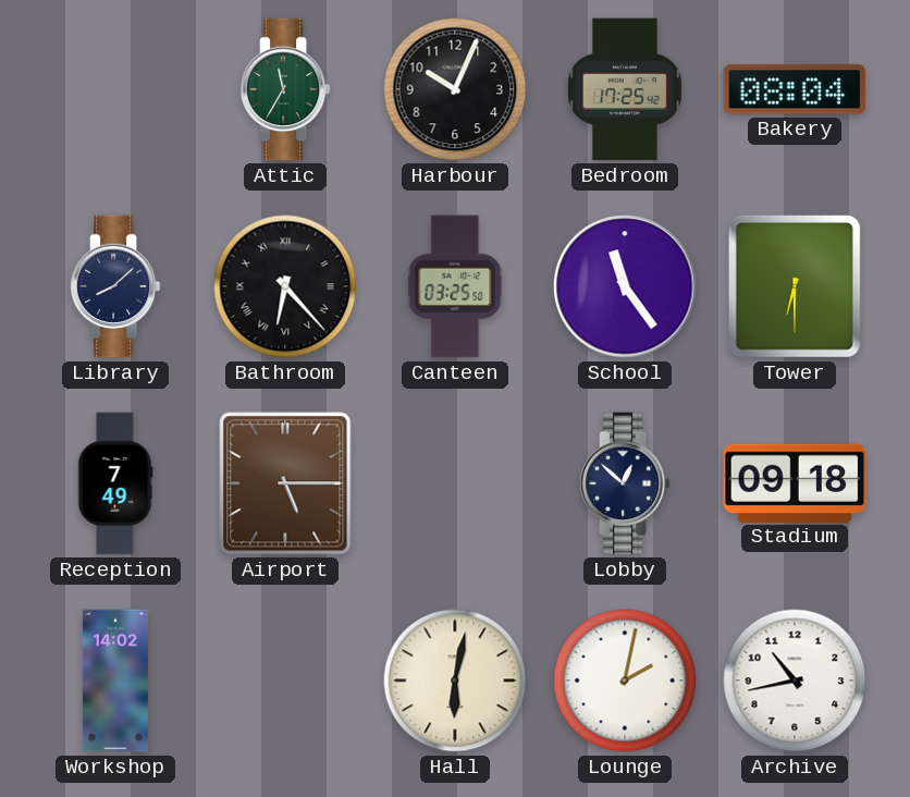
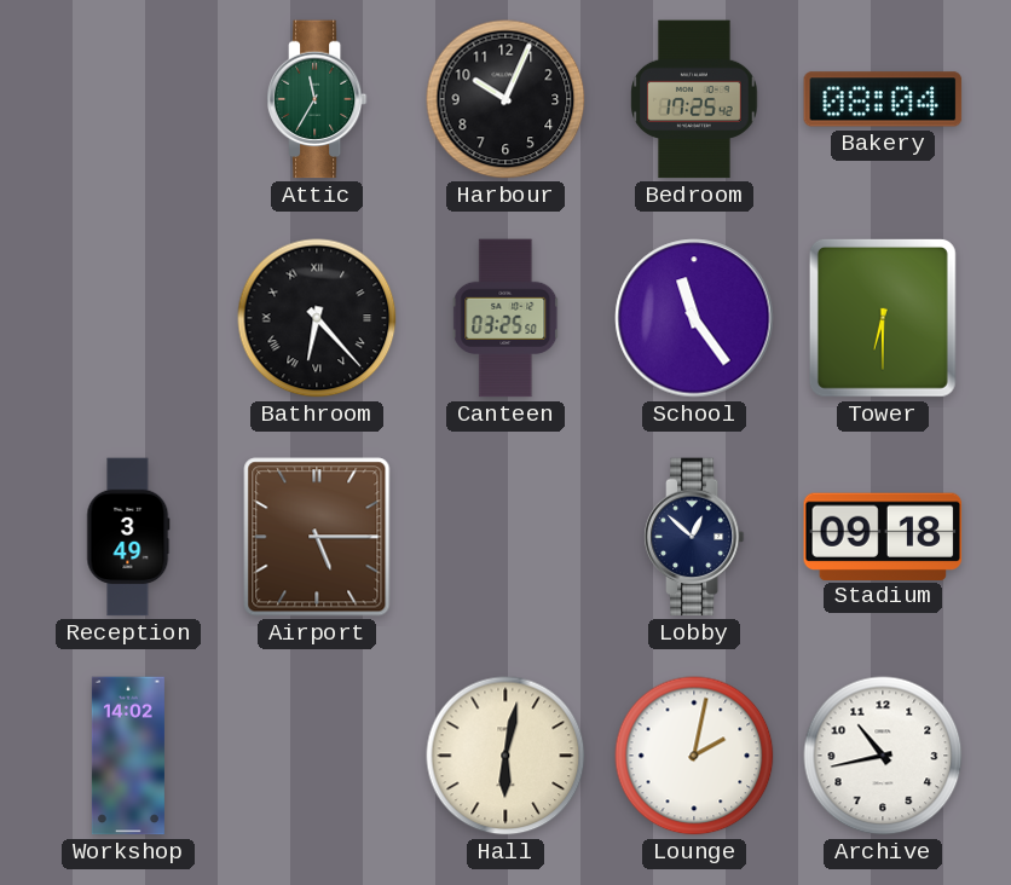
Library: 8:08 -> none (115, 286)
Reception: 7:49 -> 3:49 (128, 537)
